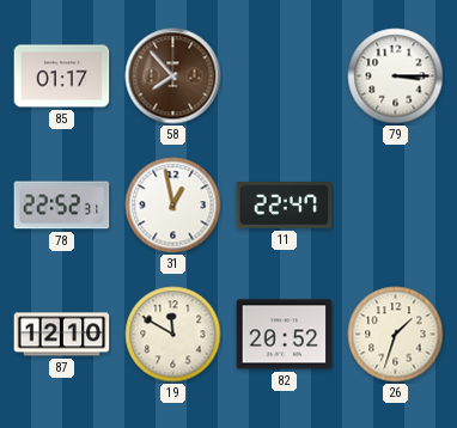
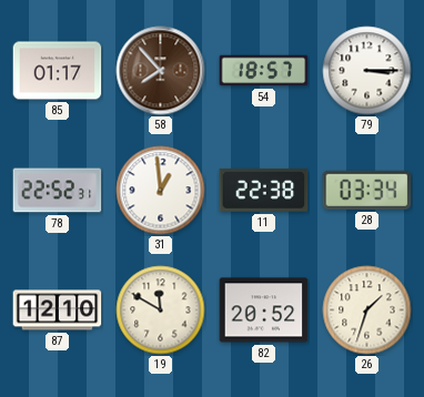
54: none -> 18:57 (264, 71)
31: 12:58 -> 12:59 (161, 191)
11: 22:47 -> 22:38 (264, 190)
28: none -> 03:34 (367, 190)
